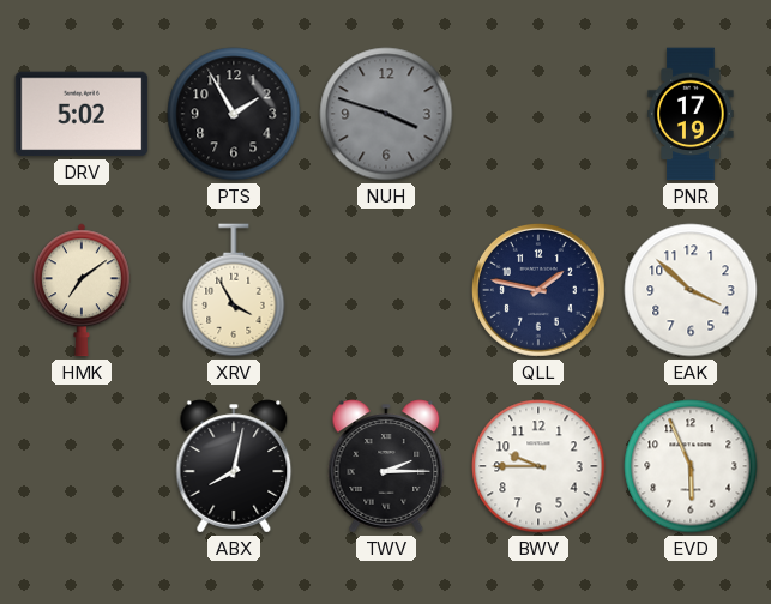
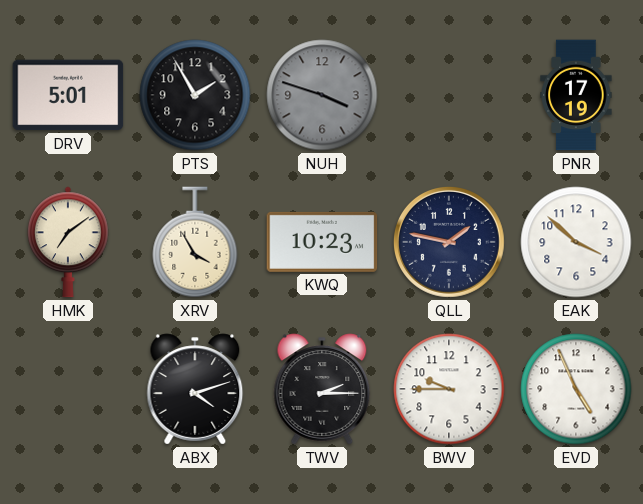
DRV: 5:02 -> 5:01 (68, 95)
KWQ: none -> 10:23 (322, 242)
ABX: 8:02 -> 4:12 (195, 389)
EVD: 5:56 -> 4:56 (576, 389)
